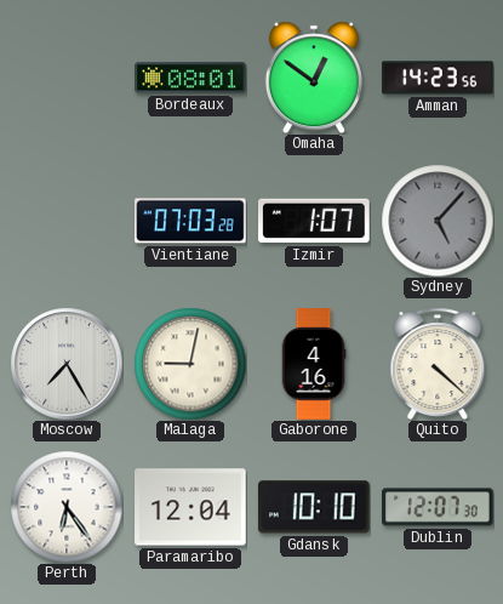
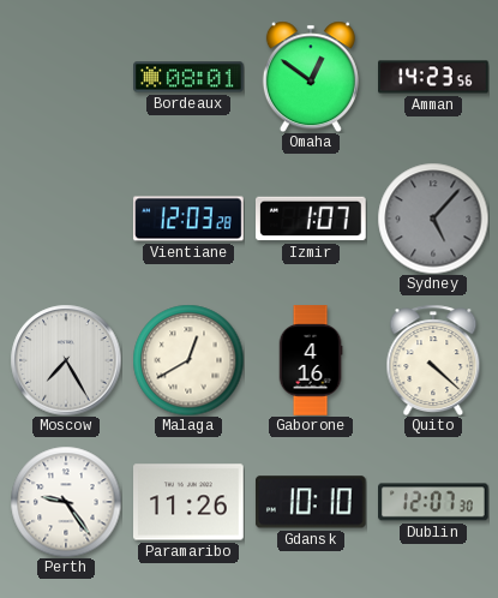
Vientiane: 07:03 -> 12:03 (188, 219)
Malaga: 9:02 -> 12:40 (188, 360)
Perth: 6:24 -> 9:24 (66, 502)
Paramaribo: 12:04 -> 11:26 (188, 502)
